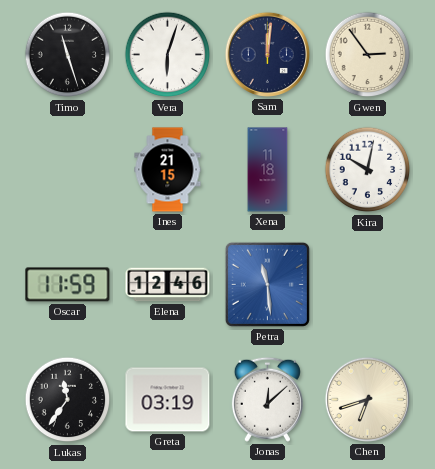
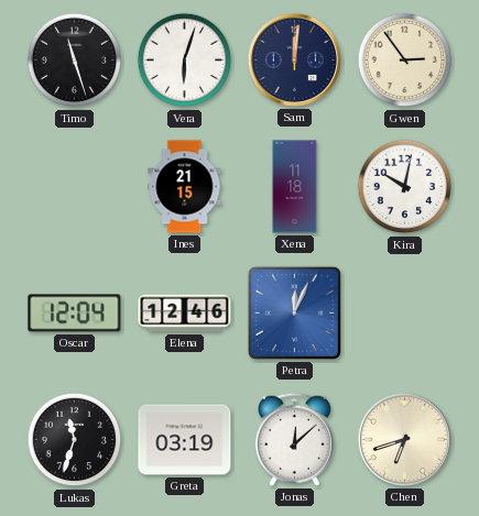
Oscar: 11:59 -> 12:04 (75, 314)
Petra: 11:29 -> 12:04 (294, 312)
Lukas: 11:36 -> 11:33 (75, 440)
